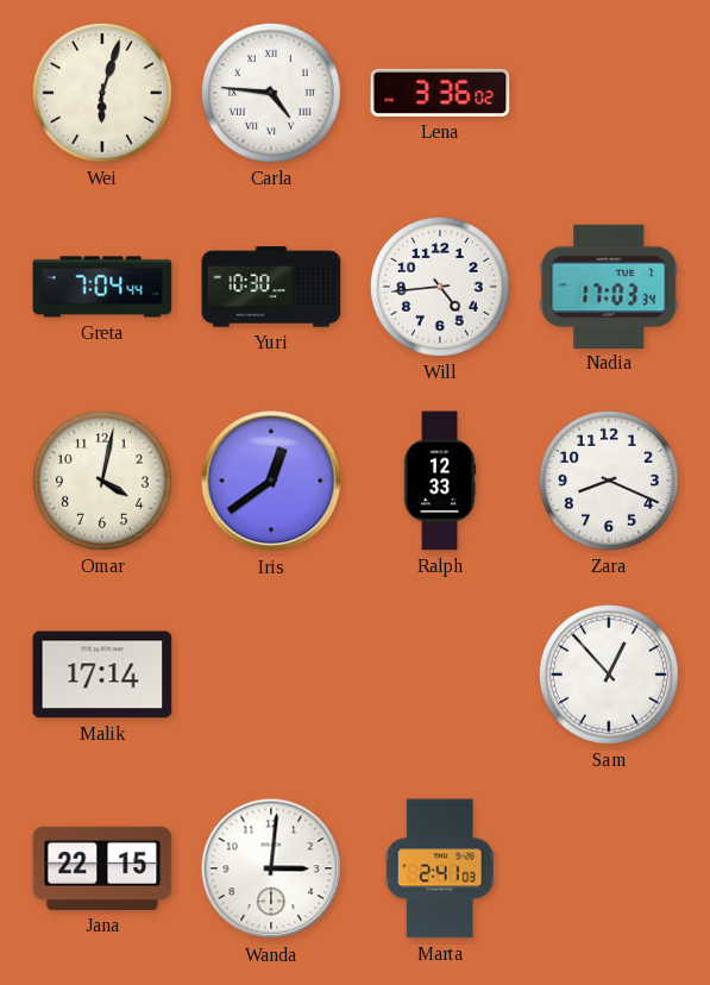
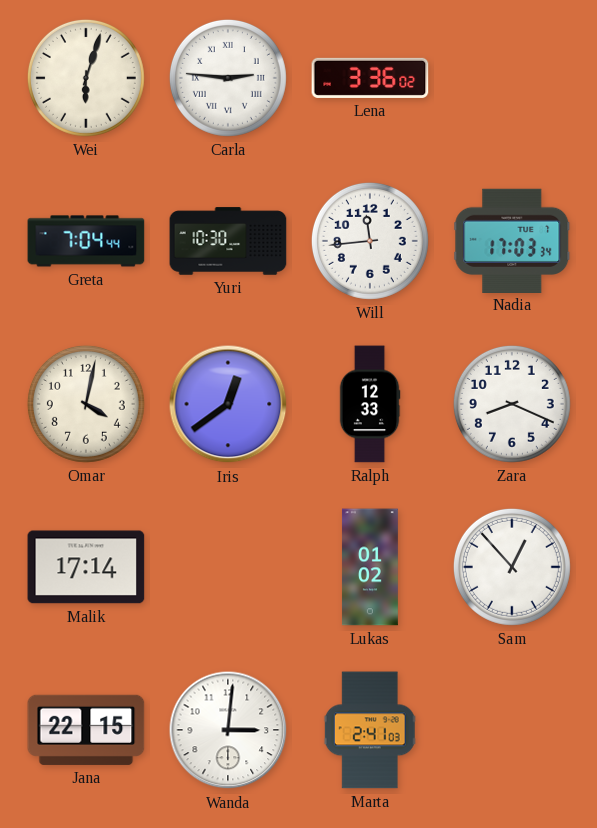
Carla: 4:46 -> 2:46 (228, 78)
Will: 4:44 -> 11:44 (370, 241)
Lukas: none -> 01:02 (370, 567)
